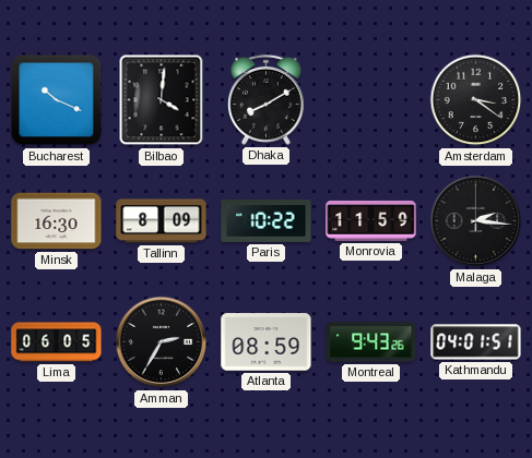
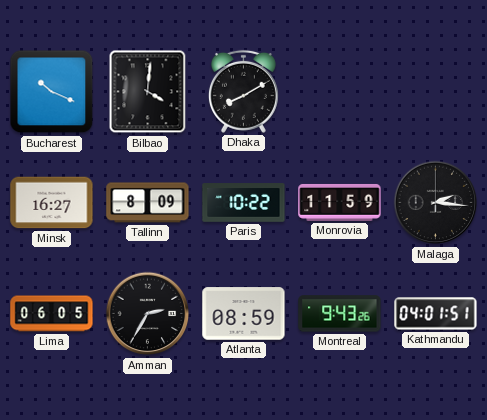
Amsterdam: 3:21 -> none (476, 100)
Minsk: 16:30 -> 16:27 (52, 203)
